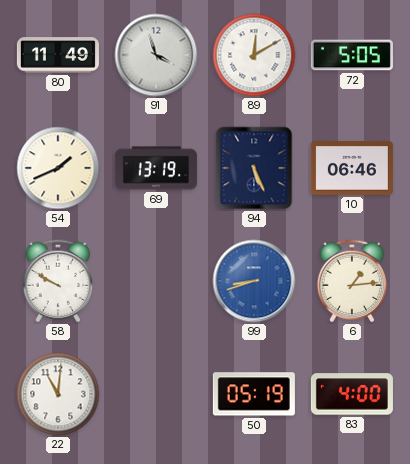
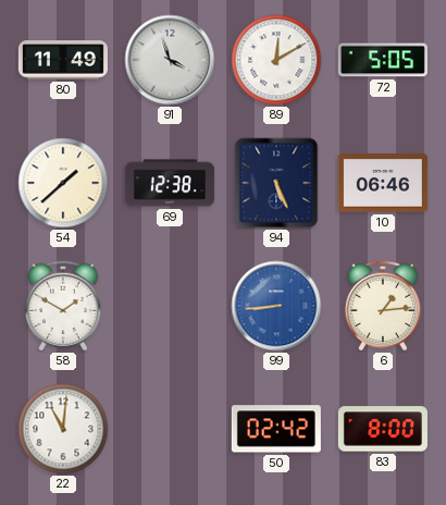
54: 1:41 -> 1:38 (63, 183)
69: 13:19 -> 12:38 (170, 183)
58: 9:50 -> 1:50 (63, 306)
99: 8:42 -> 8:44 (276, 306)
50: 05:19 -> 02:42 (276, 429)
83: 4:00 -> 8:00 (383, 429)
